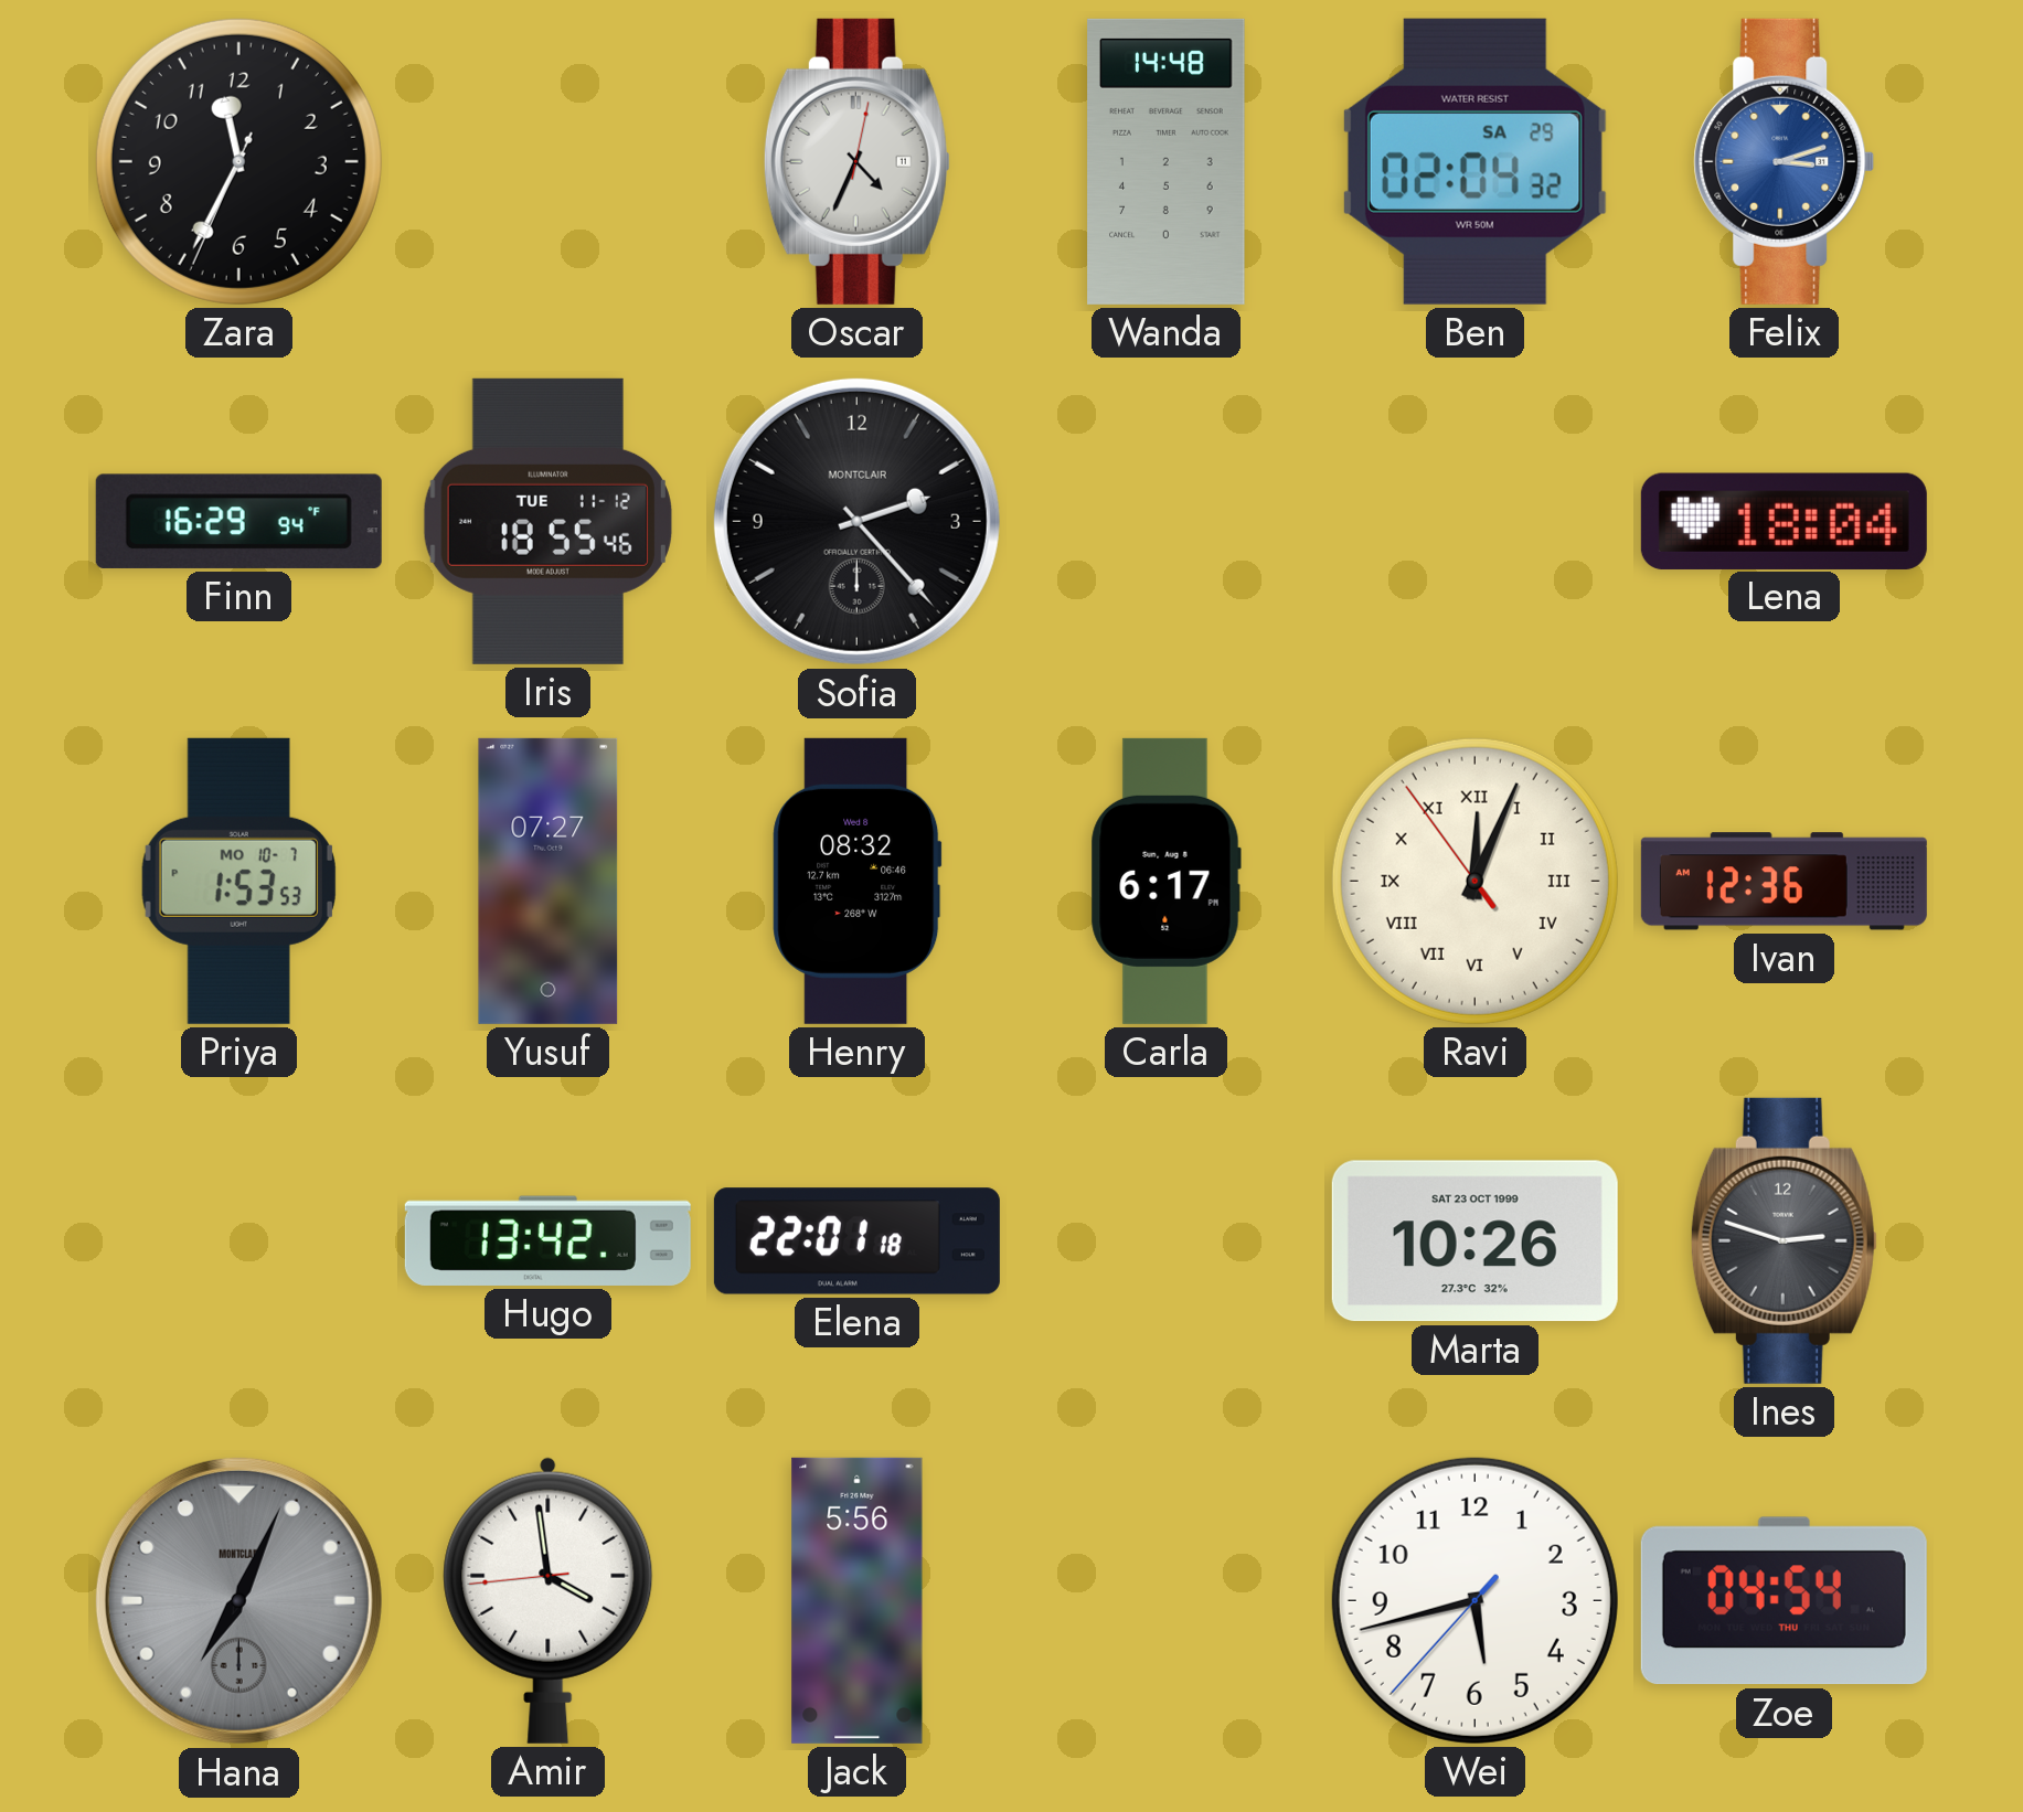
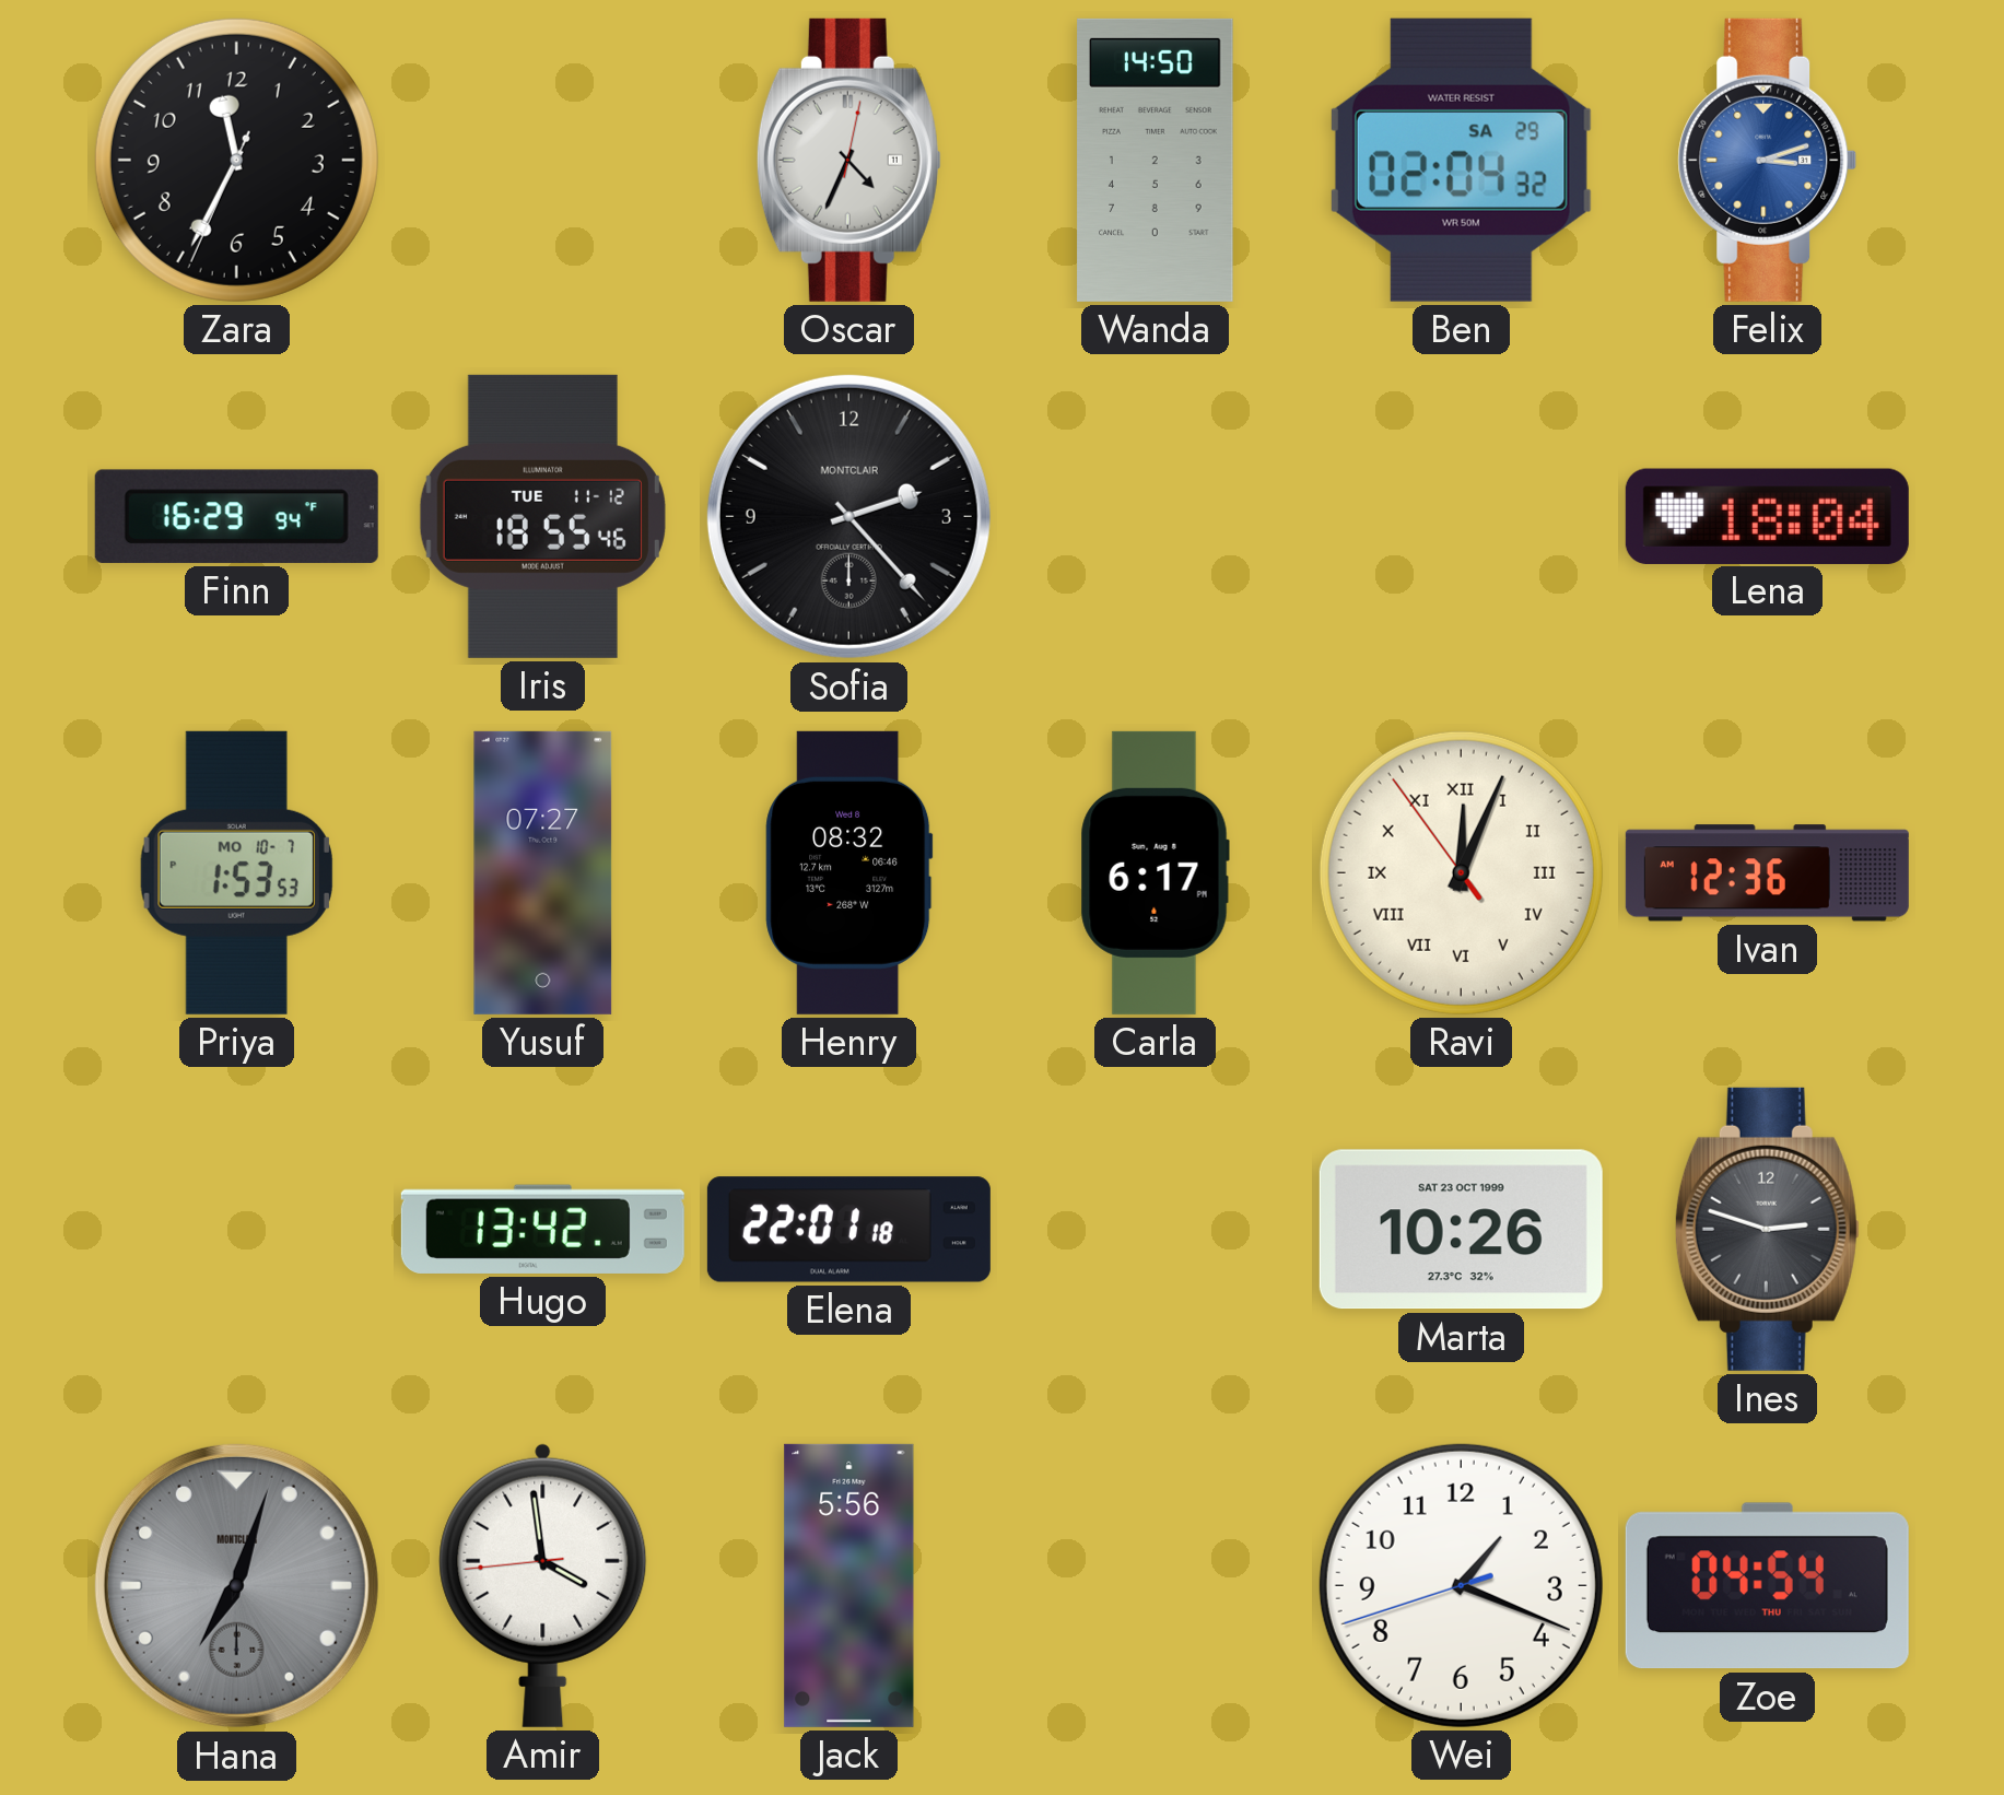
Wanda: 14:48 -> 14:50 (1156, 160)
Hana: 7:04 -> 7:03 (236, 1585)
Wei: 5:42 -> 1:18 (1461, 1585)
